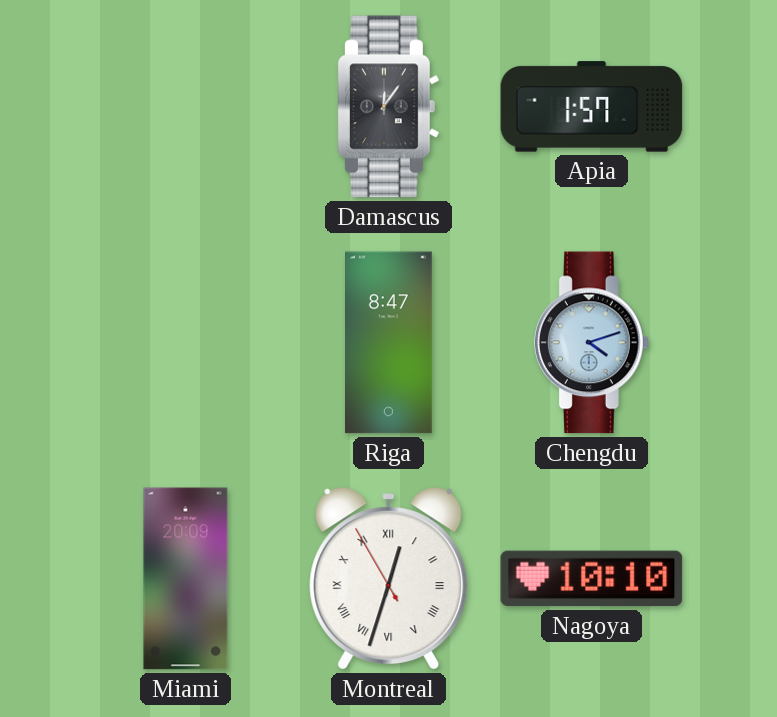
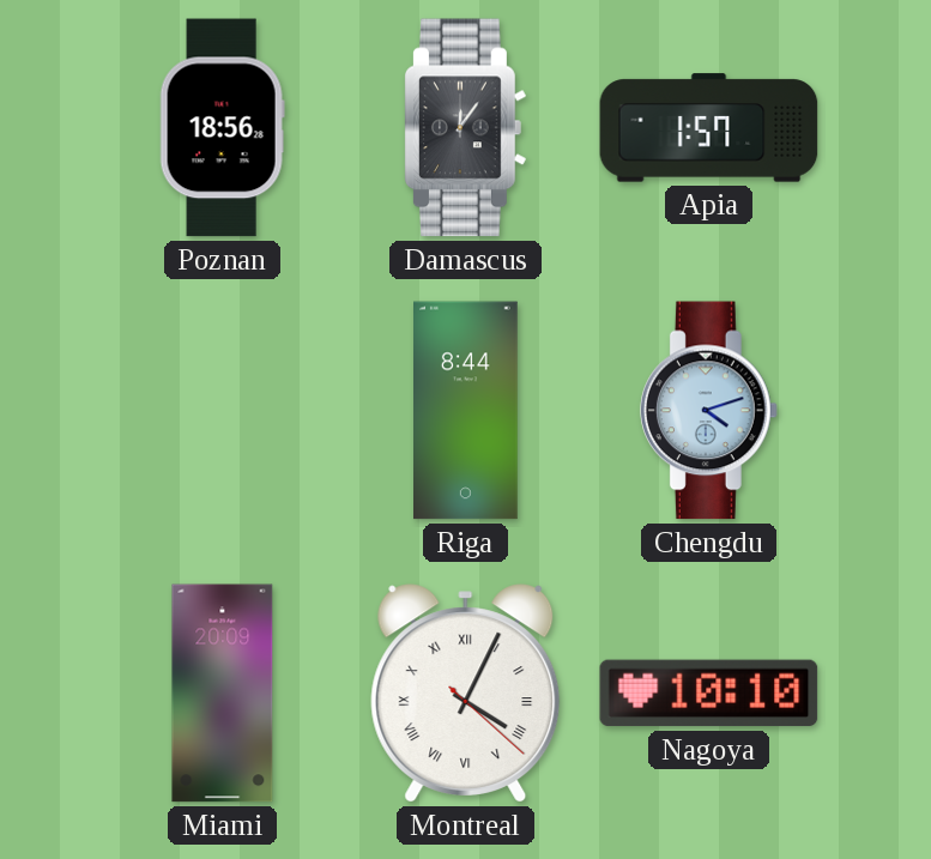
Poznan: none -> 18:56 (222, 128)
Riga: 8:47 -> 8:44 (466, 411)
Montreal: 12:32 -> 4:04 (466, 694)
